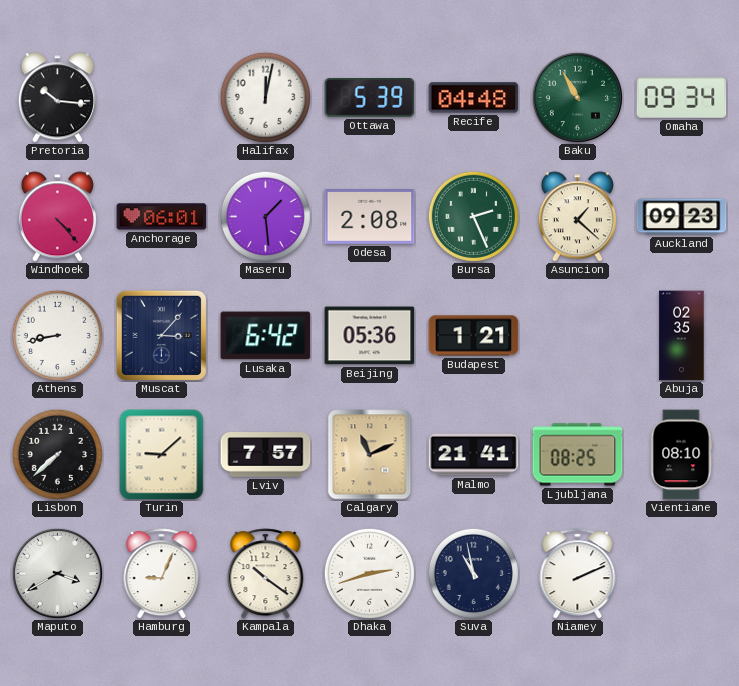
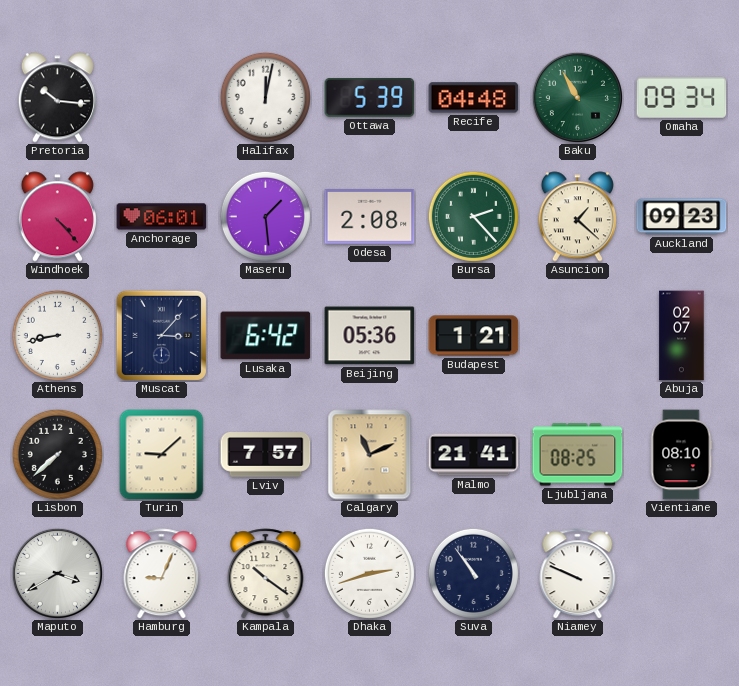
Bursa: 2:26 -> 2:23 (473, 216)
Abuja: 02:35 -> 02:07 (682, 336)
Suva: 10:58 -> 10:54 (473, 573)
Niamey: 2:11 -> 9:49 (578, 574)
